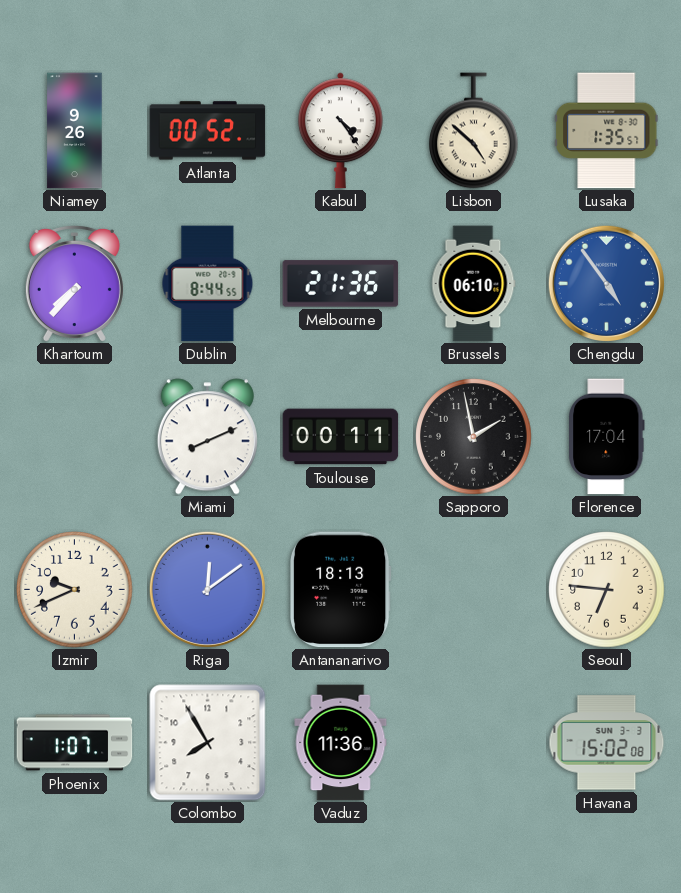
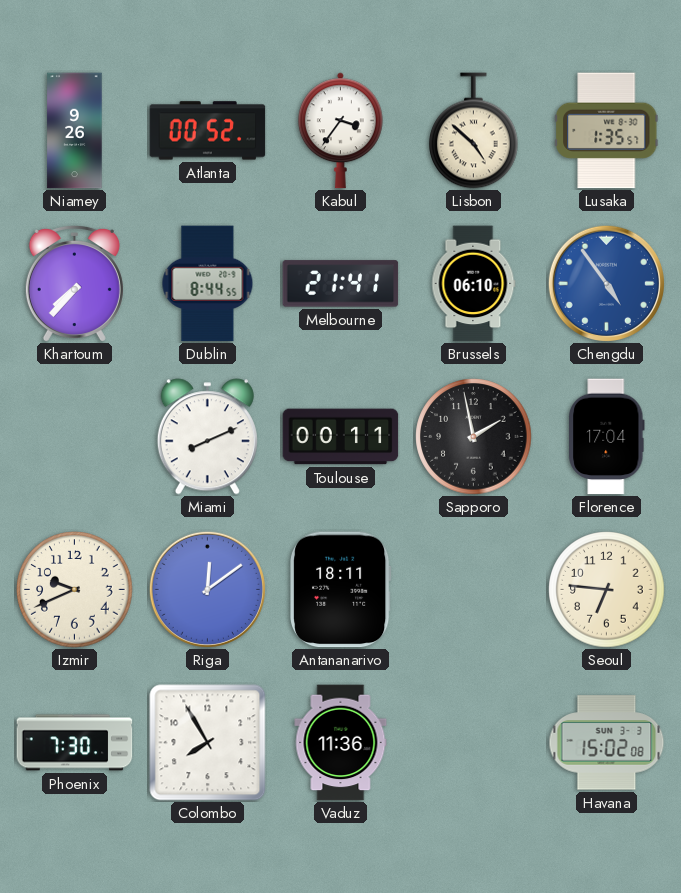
Kabul: 4:24 -> 3:36 (340, 131)
Melbourne: 21:36 -> 21:41 (341, 284)
Antananarivo: 18:13 -> 18:11 (341, 590)
Phoenix: 1:07 -> 7:30 (75, 743)
